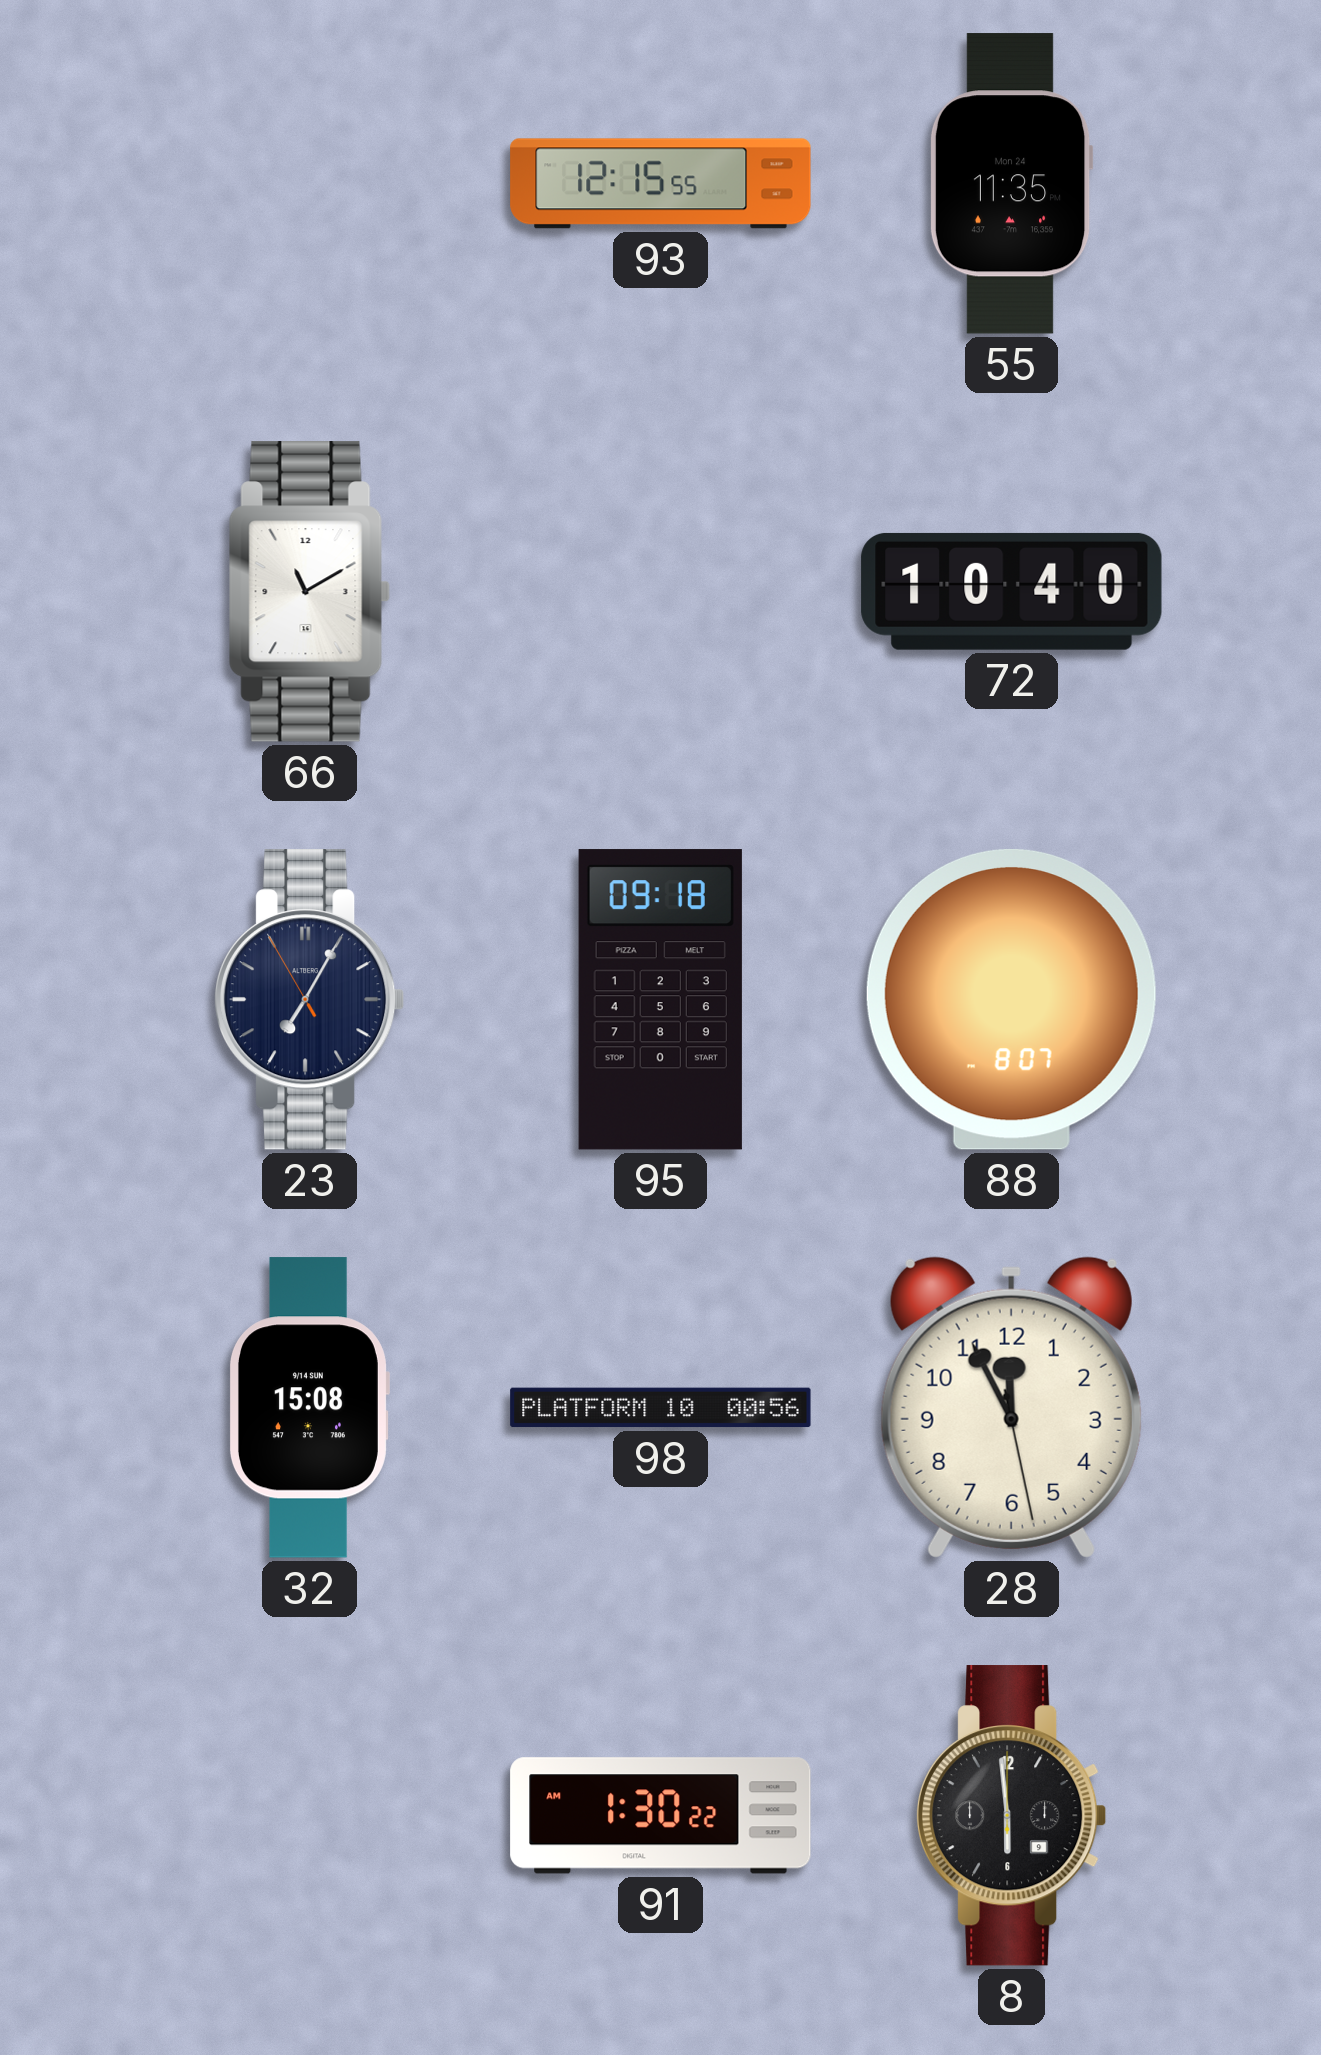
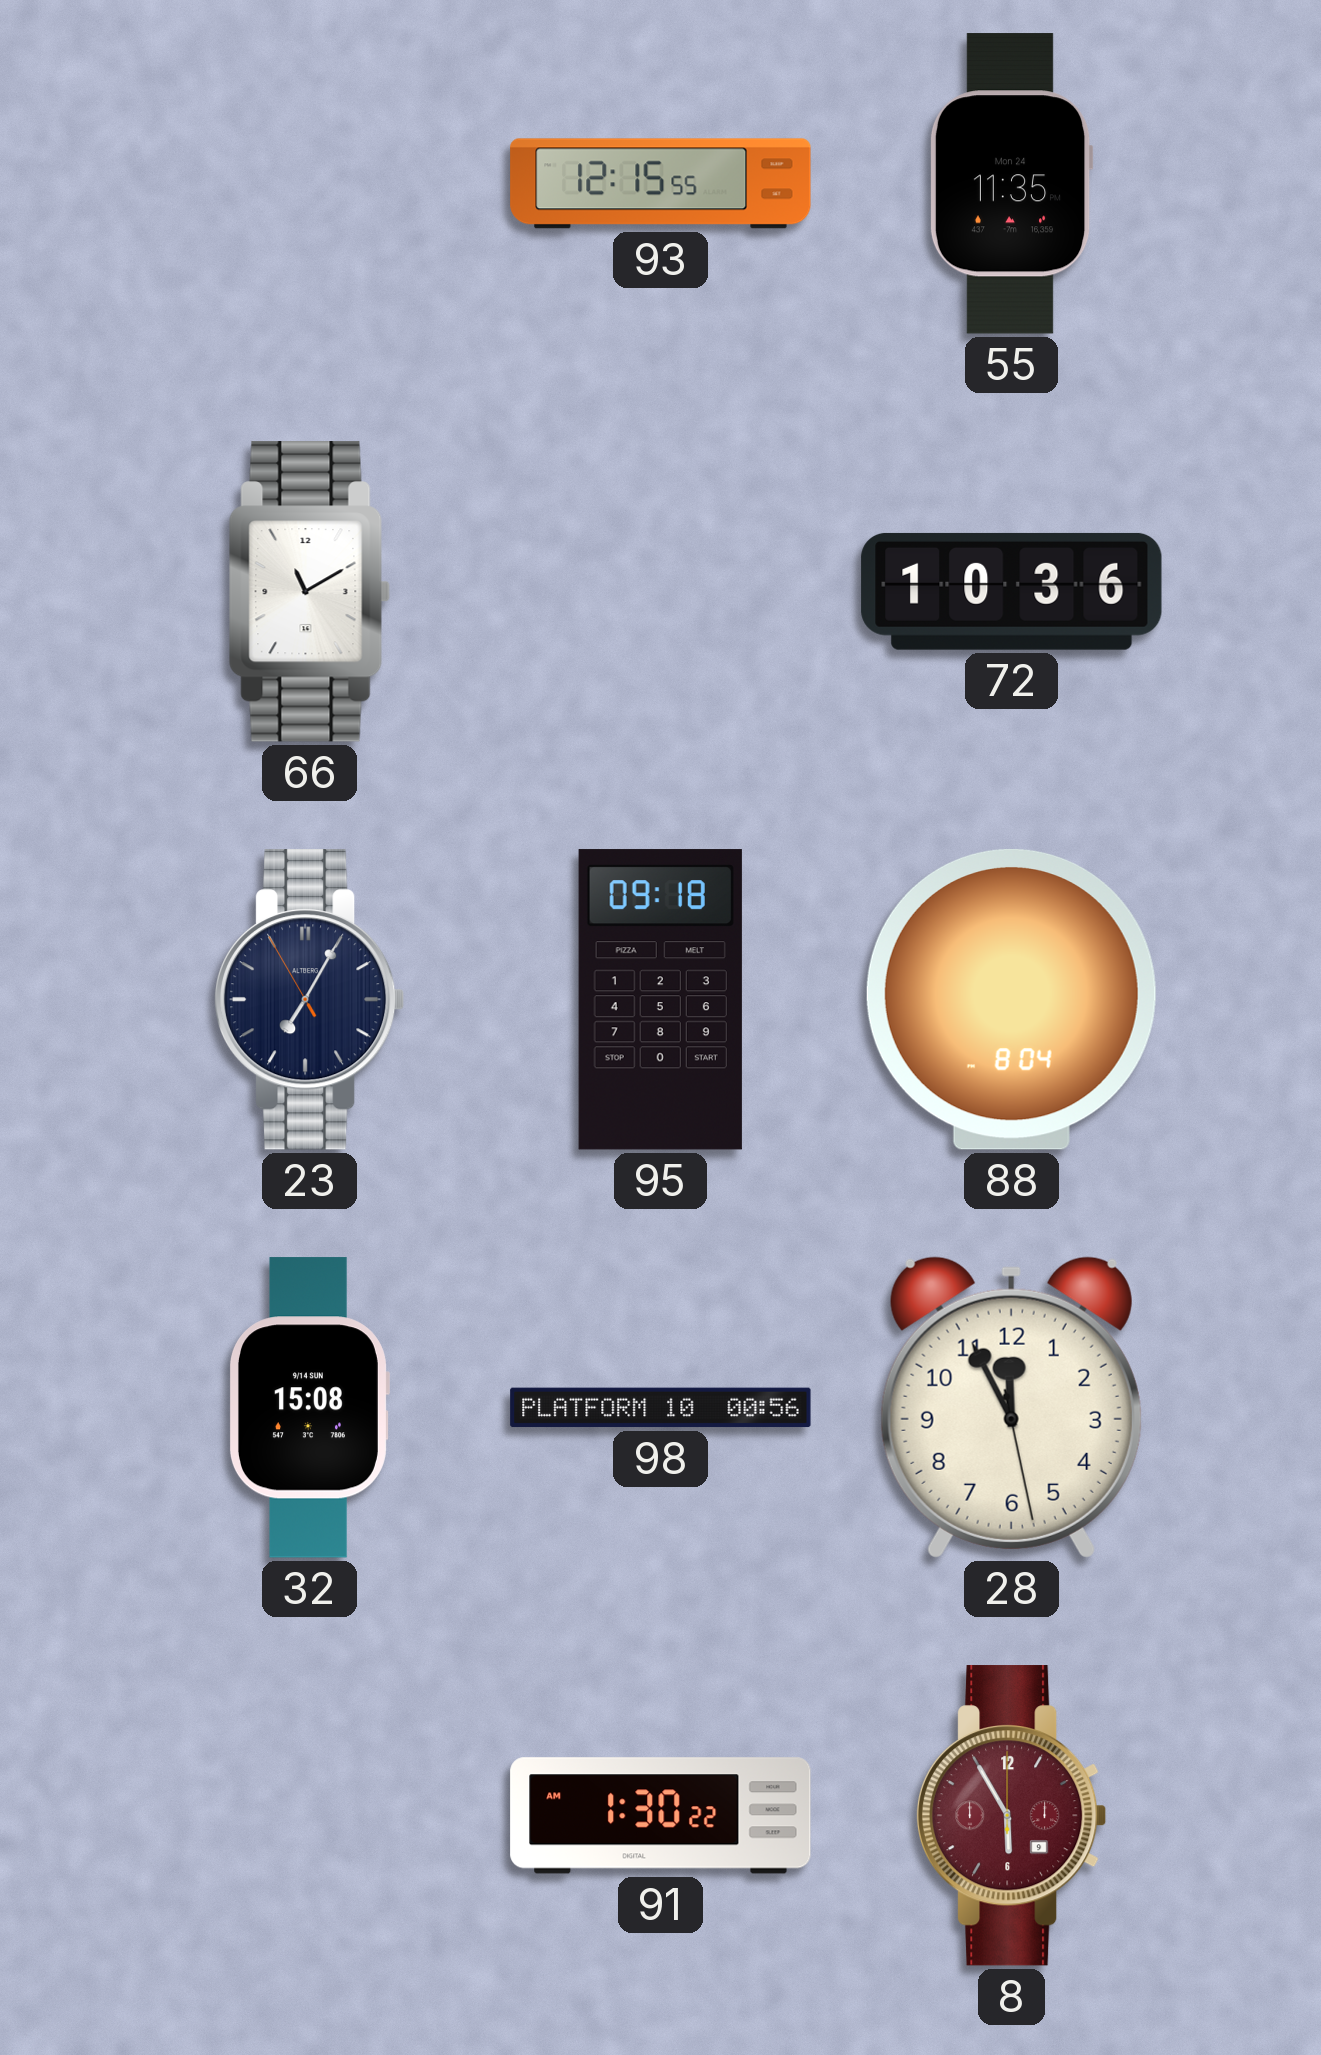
72: 10:40 -> 10:36 (1012, 591)
88: 8:07 -> 8:04 (1011, 999)
8: 5:59 -> 5:55 (1012, 1816)
8 dial: black -> burgundy (1012, 1816)
